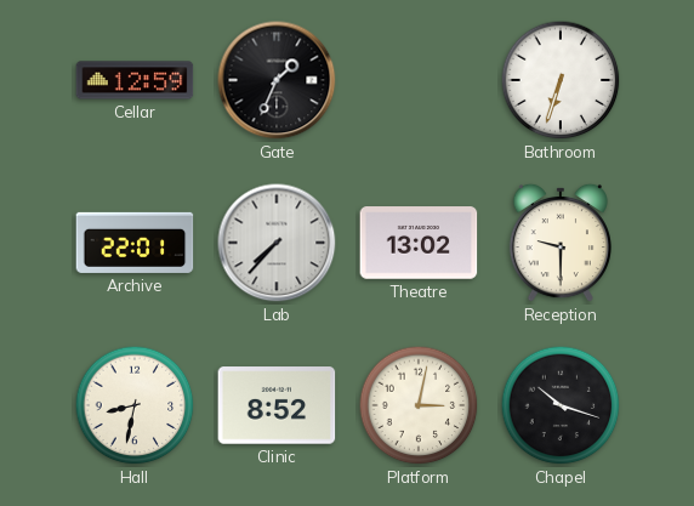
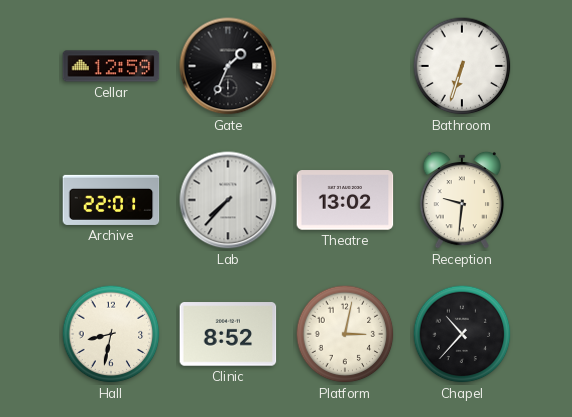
Reception: 9:30 -> 9:31 (462, 200)
Chapel: 10:18 -> 10:37 (462, 334)
